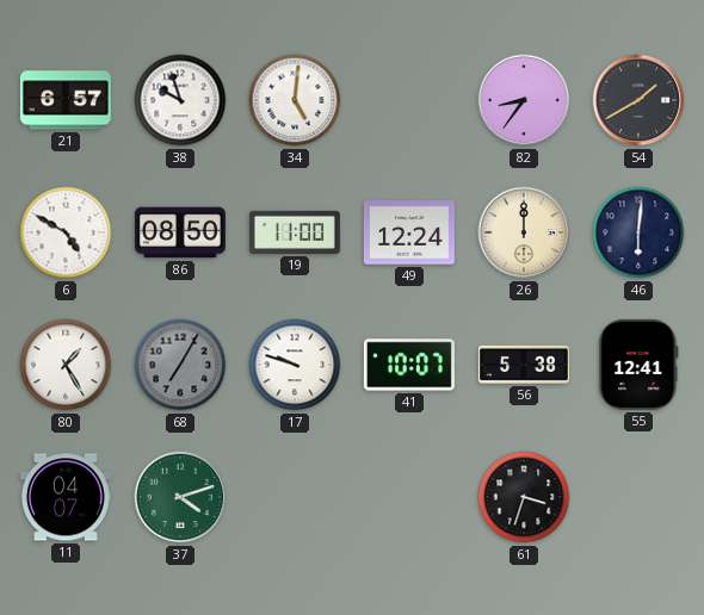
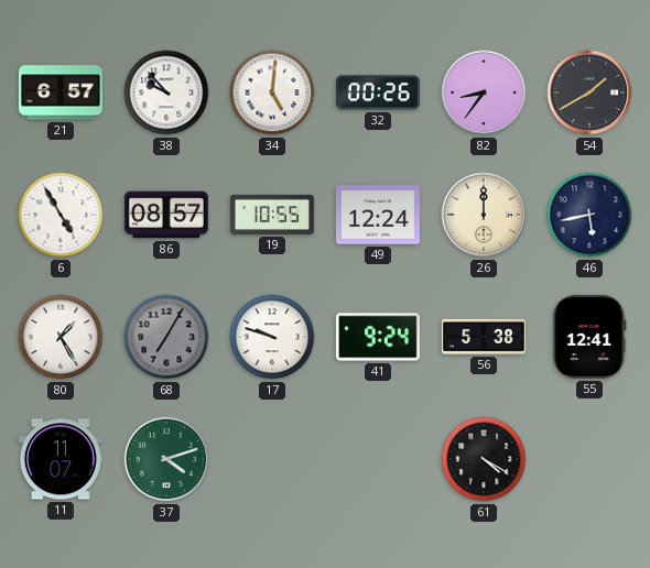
38: 9:57 -> 9:53 (166, 92)
32: none -> 00:26 (378, 92)
6: 4:50 -> 4:55 (61, 215)
86: 08:50 -> 08:57 (166, 215)
19: 11:00 -> 10:55 (272, 215)
46: 6:01 -> 5:43 (589, 215)
41: 10:07 -> 9:24 (378, 337)
11: 04:07 -> 11:07 (61, 459)
61: 3:33 -> 4:20 (484, 459)
